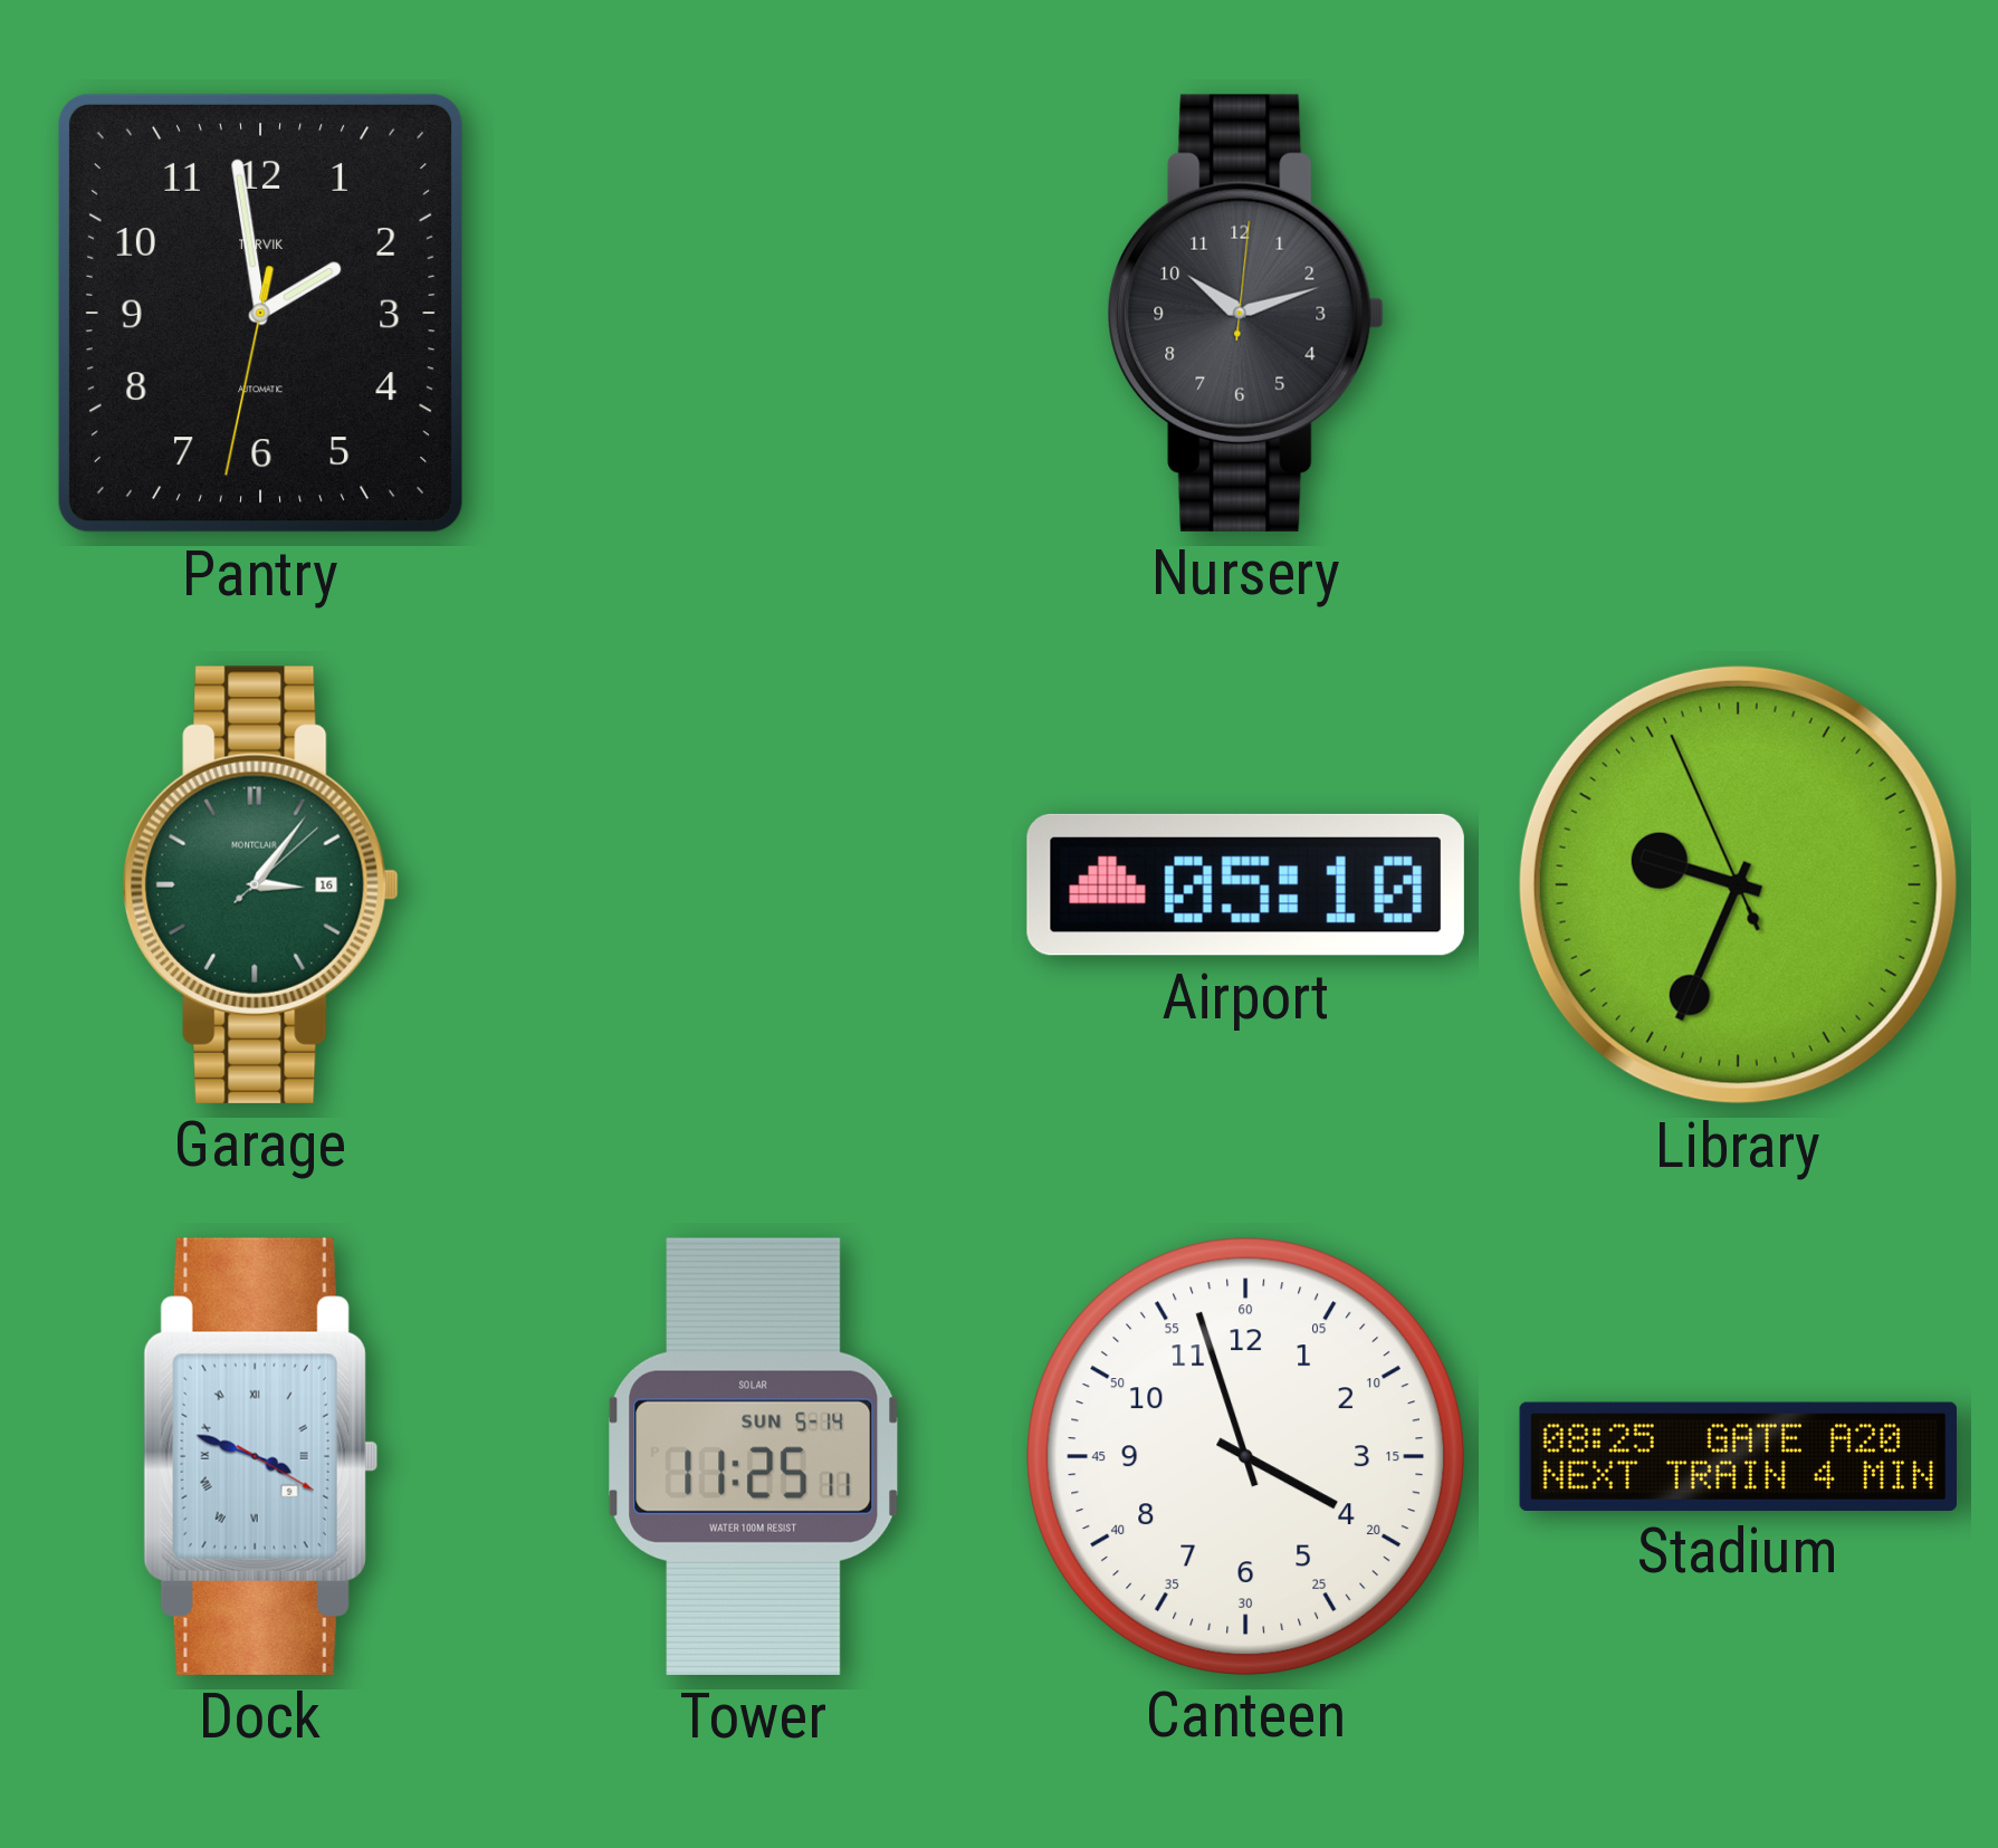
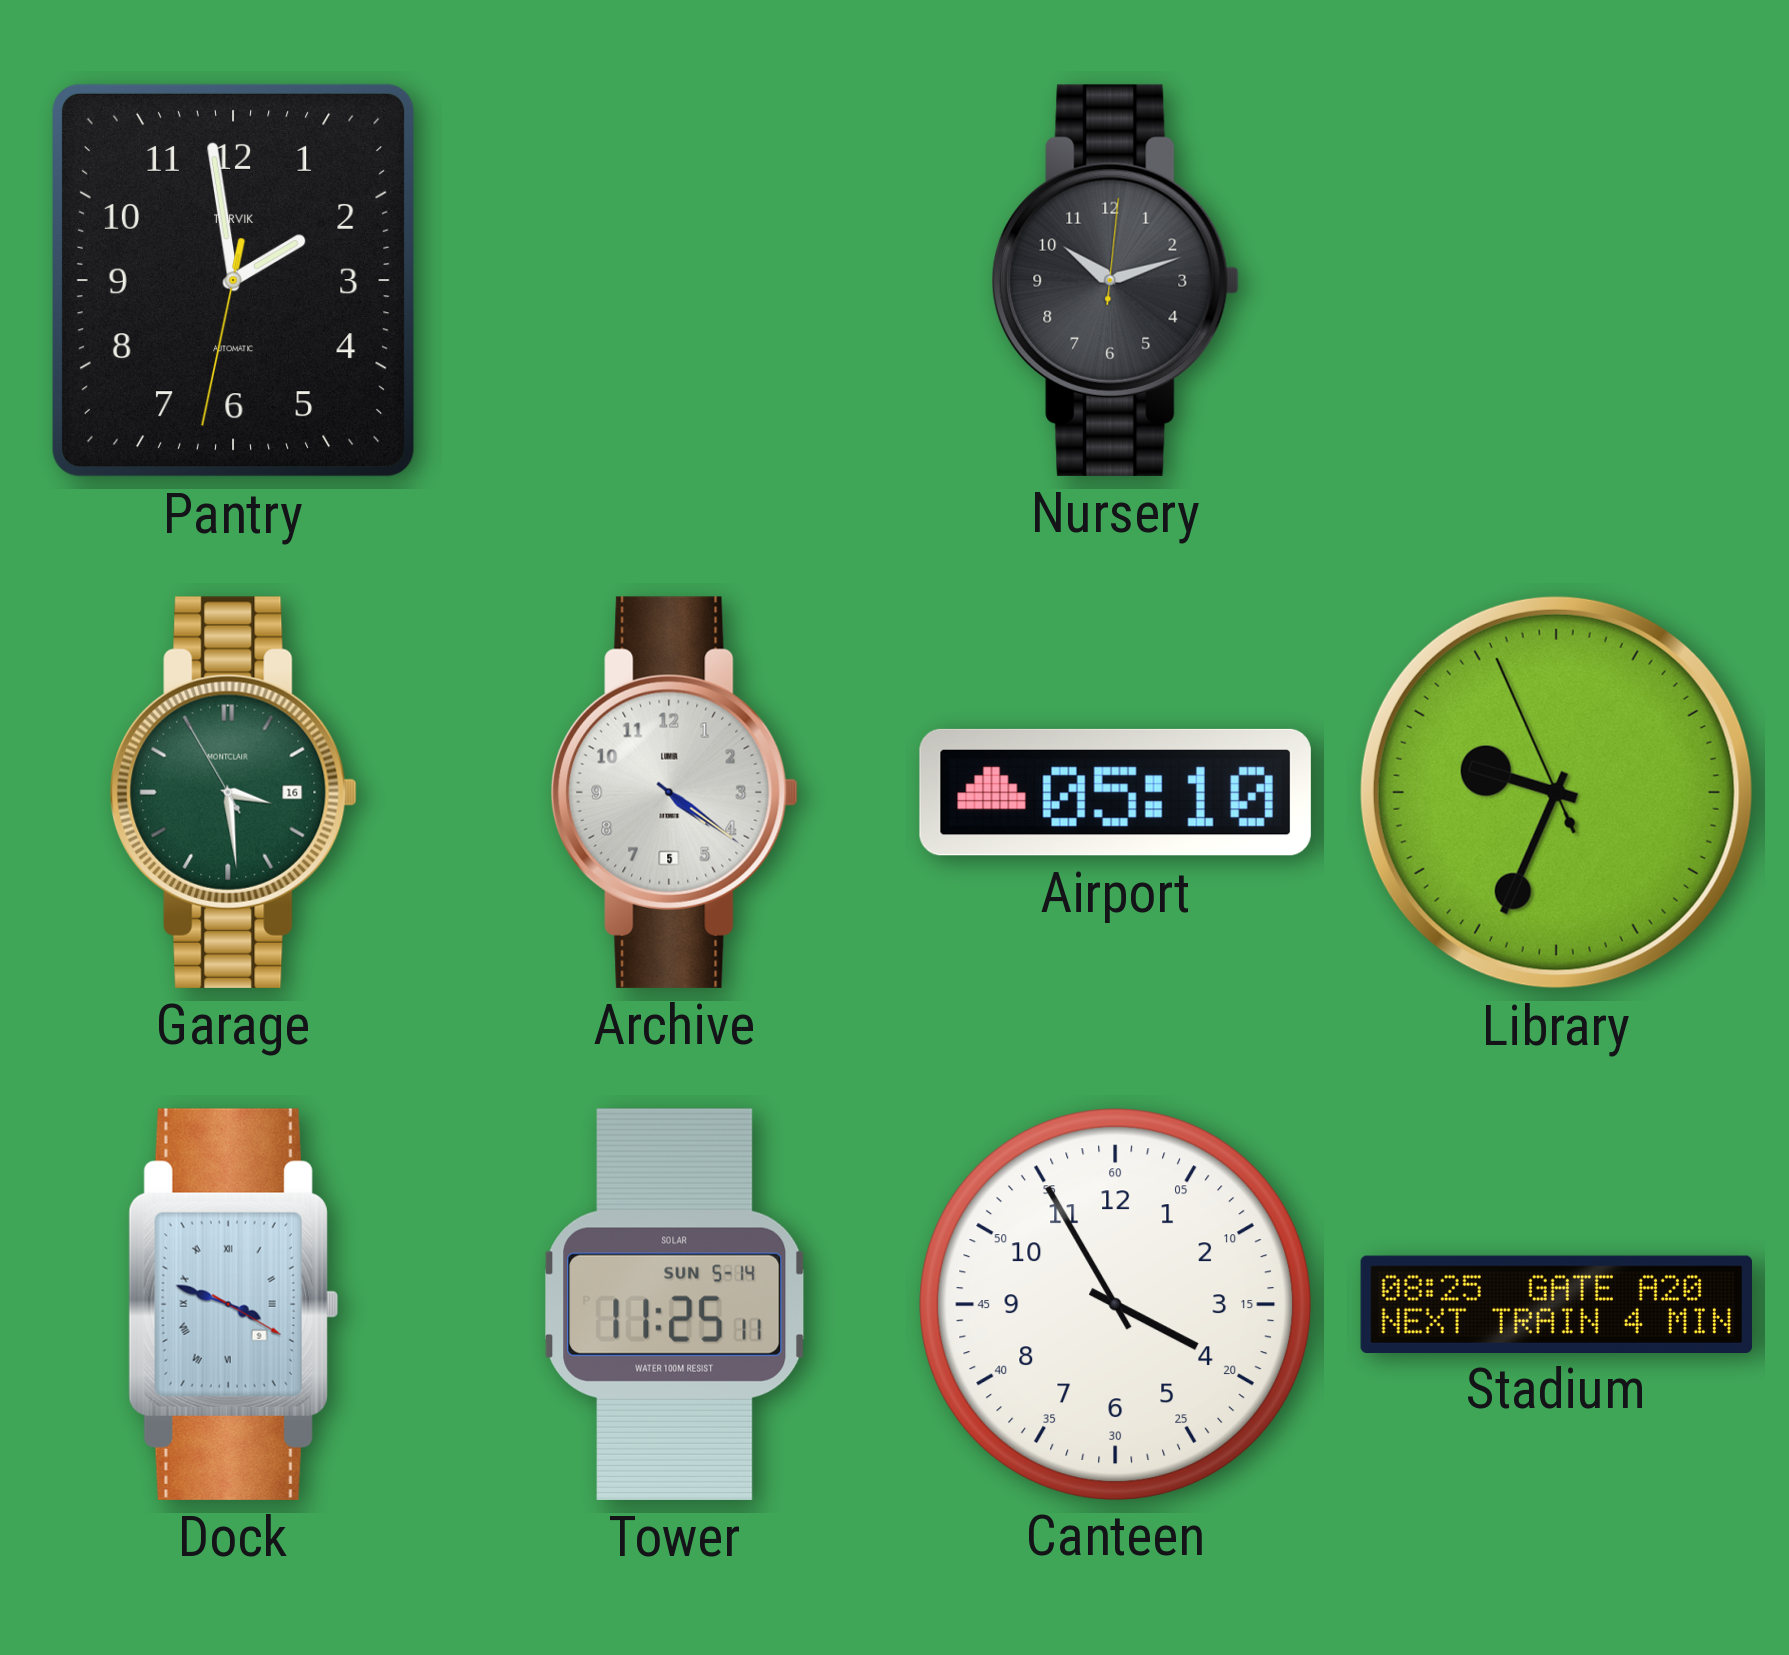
Garage: 3:06 -> 3:28 (233, 792)
Archive: none -> 4:21 (674, 792)
Canteen: 3:57 -> 3:55 (1115, 1304)
